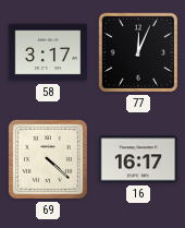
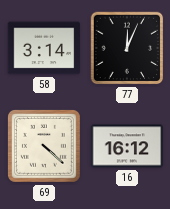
58: 3:17 -> 3:14 (44, 48)
16: 16:17 -> 16:12 (127, 146)
